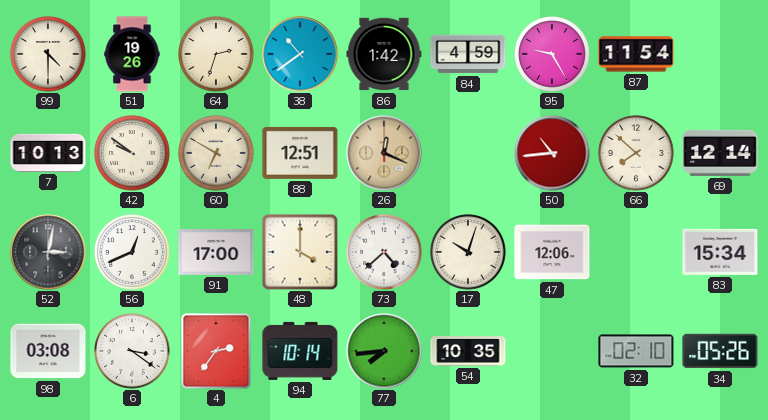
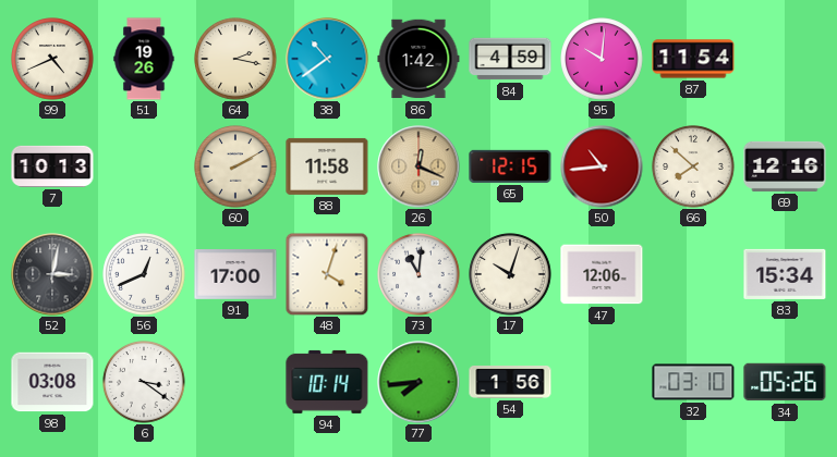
99: 4:30 -> 4:41 (52, 59)
64: 2:33 -> 2:17 (235, 59)
95: 9:25 -> 10:01 (602, 59)
42: 9:51 -> none (132, 153)
60: 6:50 -> 2:10 (235, 166)
88: 12:51 -> 11:58 (327, 166)
65: none -> 12:15 (510, 166)
69: 12:14 -> 12:16 (785, 166)
48: 4:00 -> 4:03 (327, 274)
73: 4:38 -> 11:01 (418, 274)
4: 2:36 -> none (216, 351)
54: 10:35 -> 1:56 (510, 383)
32: 02:10 -> 03:10 (693, 382)
